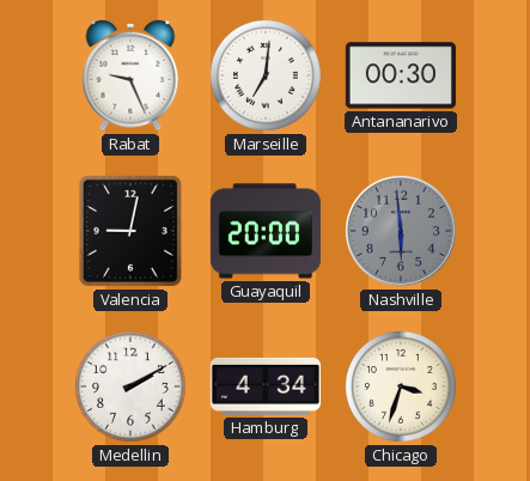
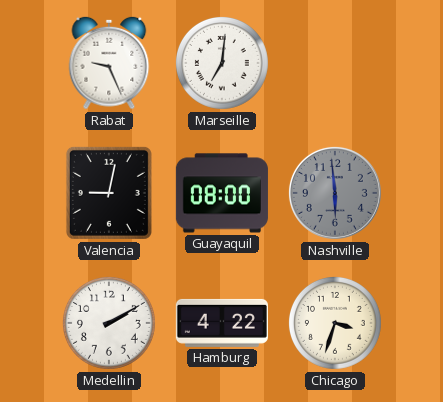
Antananarivo: 00:30 -> none (401, 75)
Guayaquil: 20:00 -> 08:00 (222, 193)
Hamburg: 4:34 -> 4:22 (222, 323)
